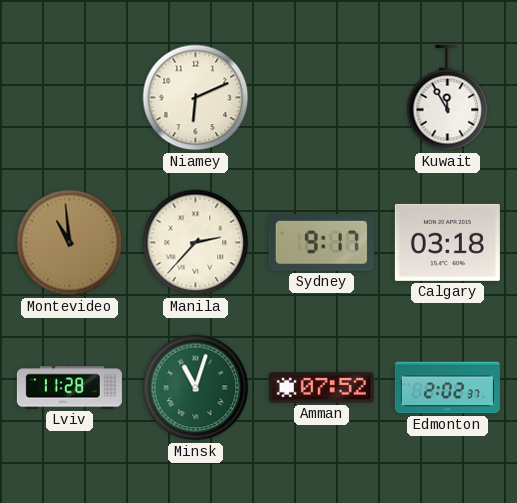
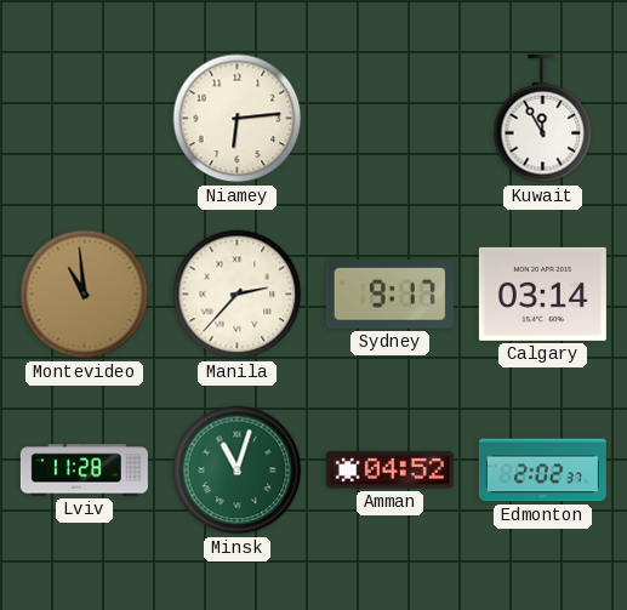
Niamey: 6:11 -> 6:14 (238, 119)
Calgary: 03:18 -> 03:14 (542, 293)
Amman: 07:52 -> 04:52 (389, 471)
